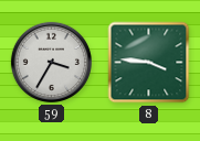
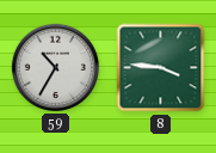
59: 3:35 -> 10:35 (55, 67)
